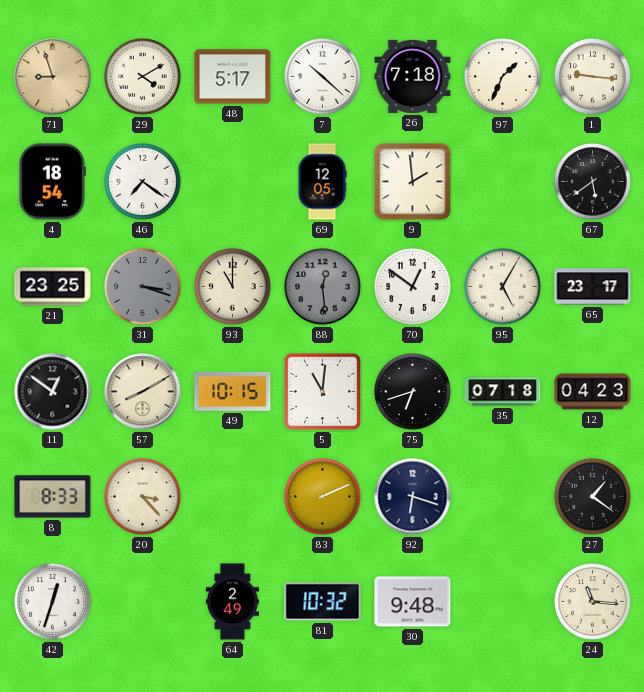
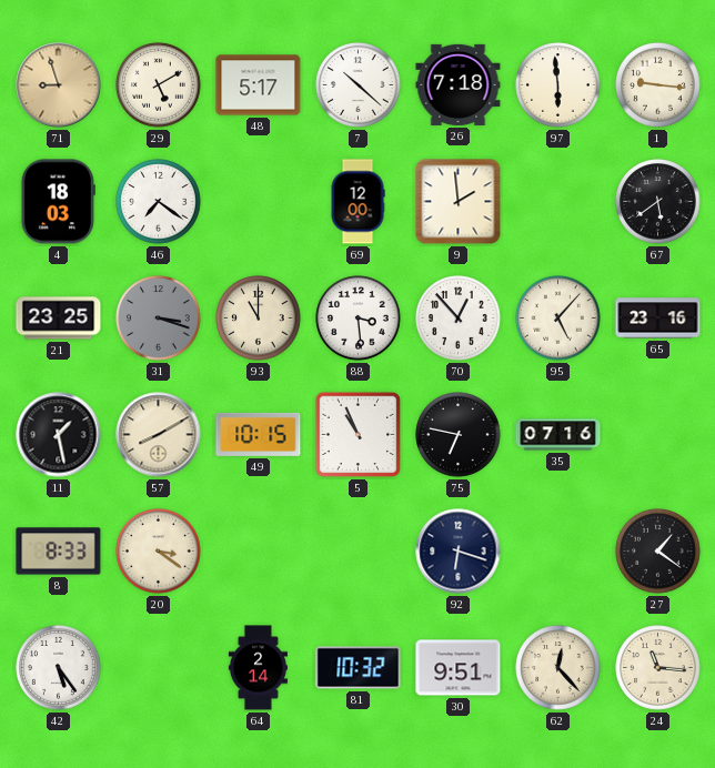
29: 4:10 -> 5:10 (159, 85)
97: 1:34 -> 5:59 (558, 85)
4: 18:54 -> 18:03 (58, 202)
69: 12:05 -> 12:00 (357, 202)
88: 12:29 -> 3:29 (359, 319)
88 dial: grey -> white (359, 319)
70: 12:51 -> 12:53 (459, 319)
95: 5:05 -> 5:07 (558, 319)
65: 23:17 -> 23:16 (658, 319)
11: 12:51 -> 1:28 (59, 435)
5: 11:01 -> 10:56 (359, 435)
75: 6:42 -> 6:47 (459, 435)
35: 07:18 -> 07:16 (558, 435)
12: 04:23 -> none (593, 392)
20: 3:23 -> 3:21 (159, 552)
83: 2:11 -> none (323, 497)
42: 12:33 -> 5:24 (59, 668)
64: 2:49 -> 2:14 (258, 668)
30: 9:48 -> 9:51 (459, 668)
62: none -> 12:23 (558, 668)
